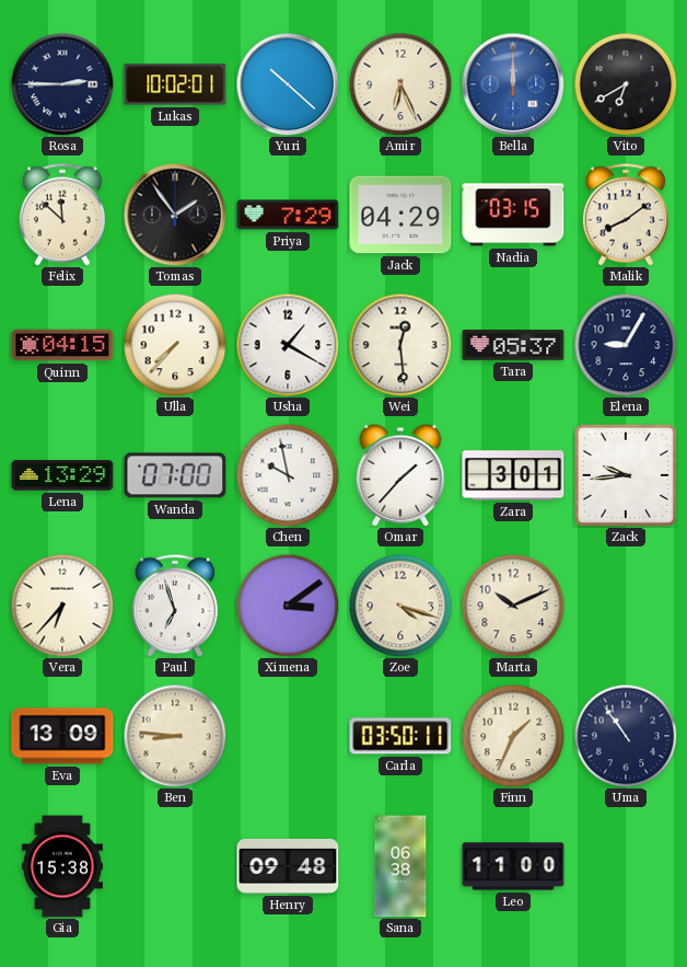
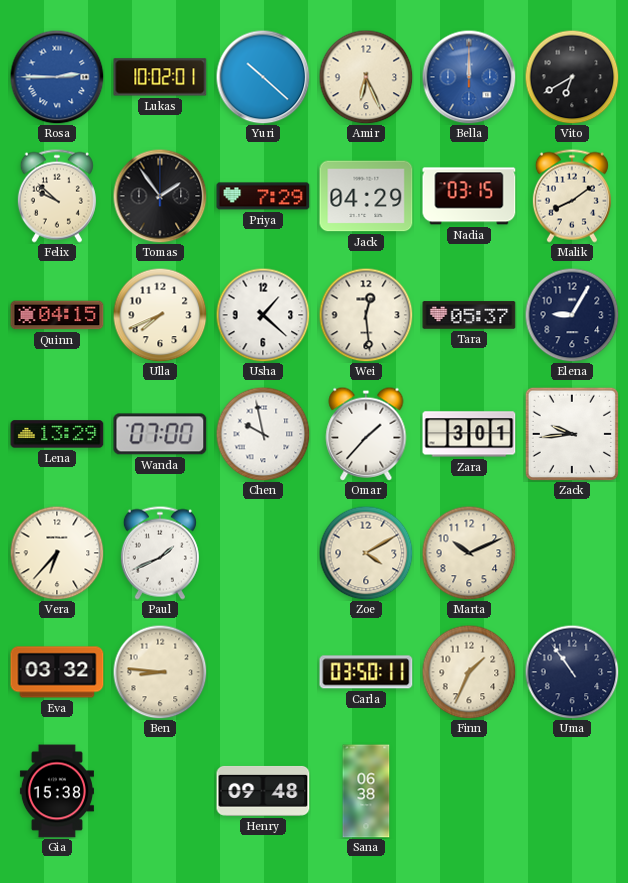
Rosa dial: navy -> blue (57, 77)
Felix: 11:52 -> 9:52 (57, 196)
Ulla: 7:37 -> 7:41 (160, 315)
Usha: 1:20 -> 1:22 (263, 315)
Paul: 6:57 -> 1:41 (160, 553)
Ximena: 3:09 -> none (288, 606)
Zoe: 4:18 -> 4:10 (366, 553)
Eva: 13:09 -> 03:32 (57, 672)
Leo: 11:00 -> none (513, 866)
